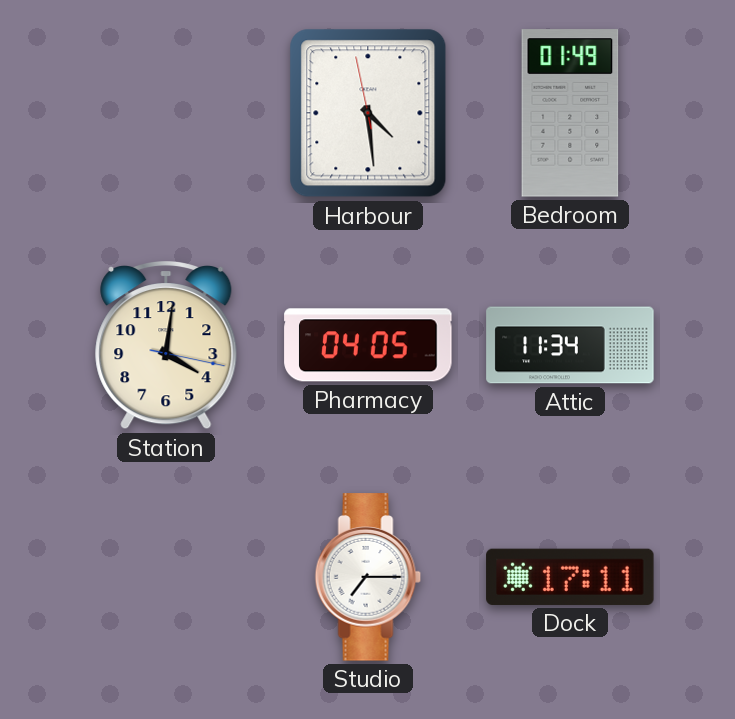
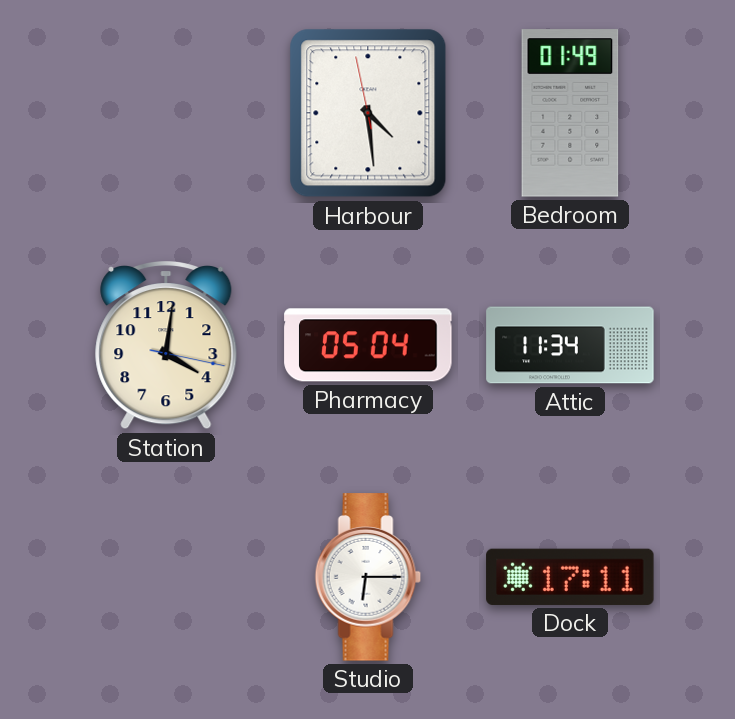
Pharmacy: 04:05 -> 05:04 (368, 345)
Studio: 7:15 -> 6:15 (368, 577)
